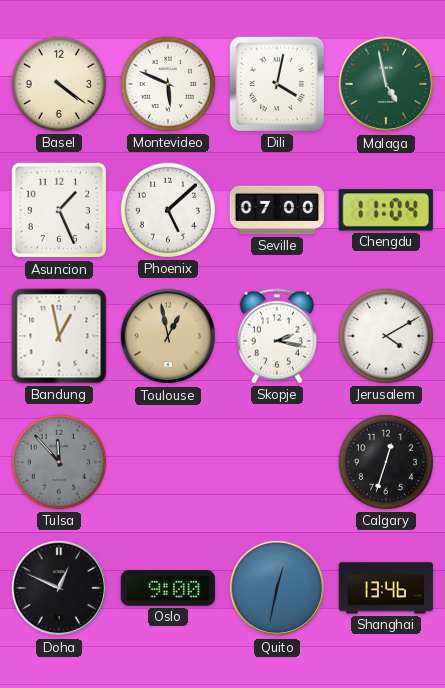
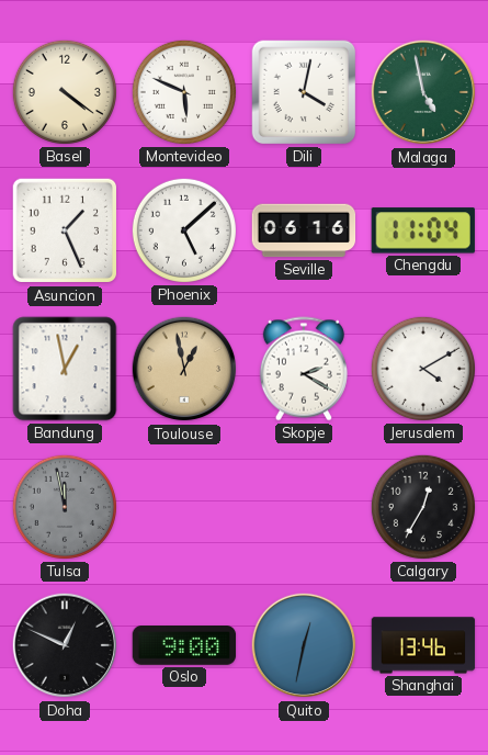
Seville: 07:00 -> 06:16 (304, 230)
Skopje: 2:17 -> 2:20 (304, 369)
Tulsa: 11:53 -> 11:58 (65, 507)
Calgary: 12:33 -> 12:35 (423, 507)
